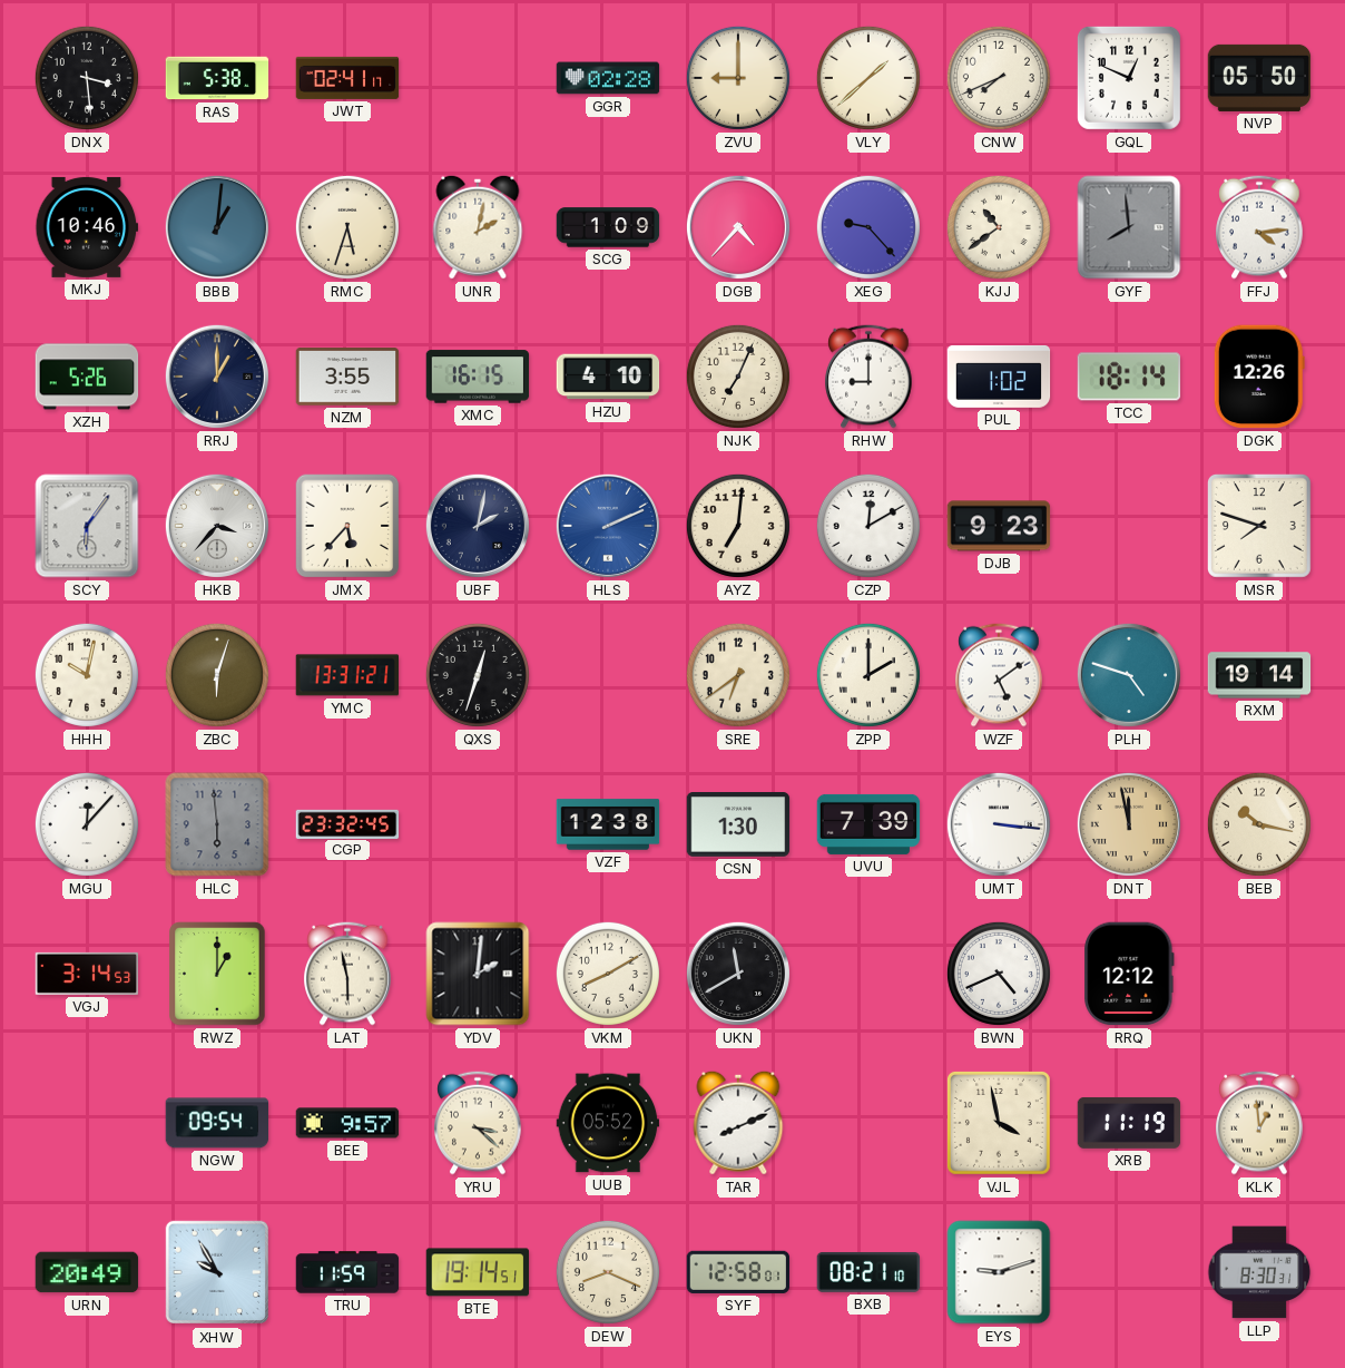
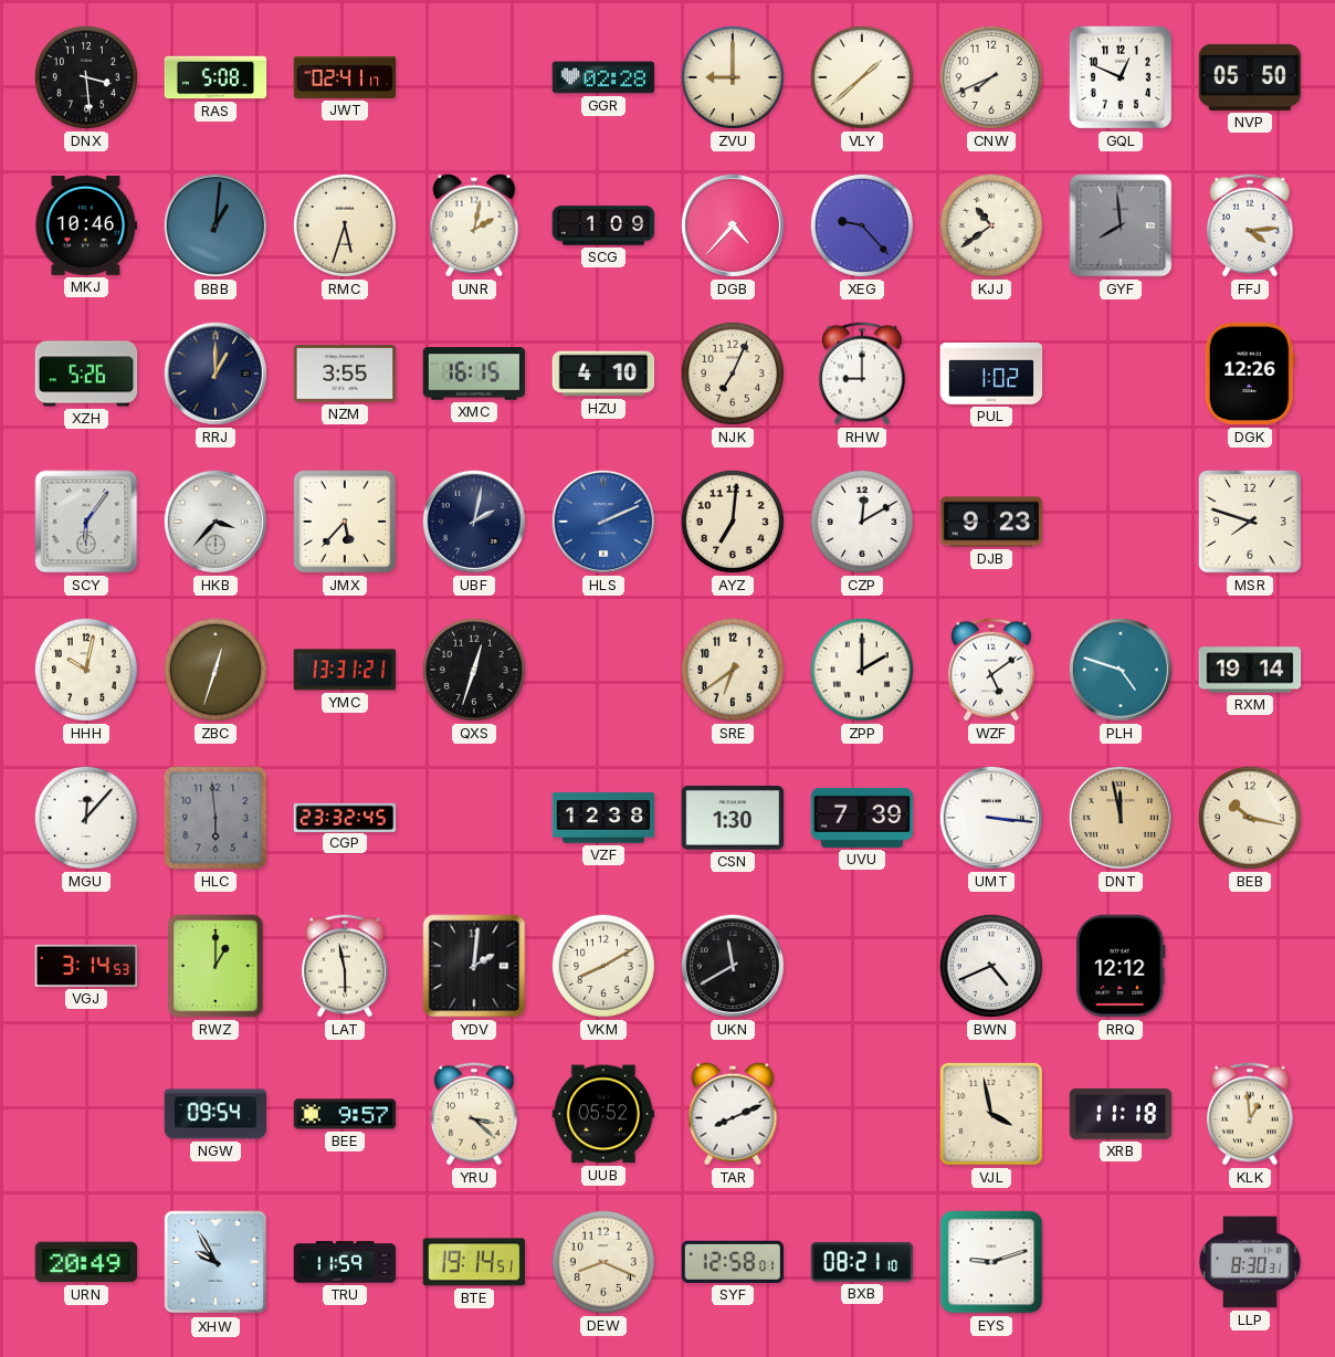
RAS: 5:38 -> 5:08 (216, 77)
TCC: 18:14 -> none (1129, 377)
ZBC: 6:03 -> 12:33 (216, 670)
XRB: 11:19 -> 11:18 (1121, 1114)
